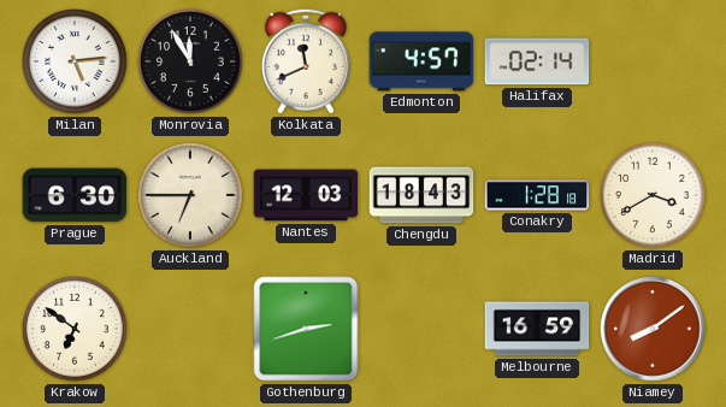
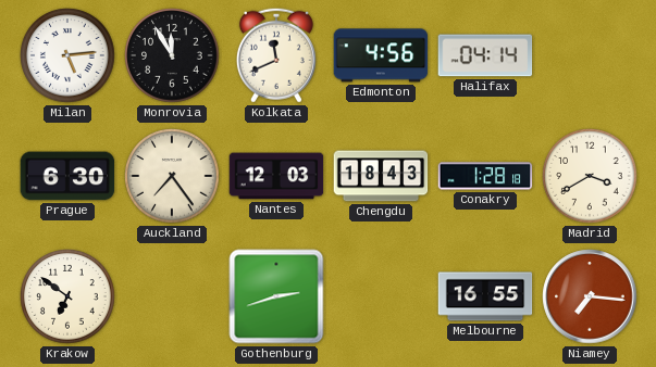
Edmonton: 4:57 -> 4:56 (381, 55)
Halifax: 02:14 -> 04:14 (485, 55)
Auckland: 6:45 -> 7:24 (172, 176)
Melbourne: 16:59 -> 16:55 (485, 296)
Niamey: 8:09 -> 7:16 (590, 296)
